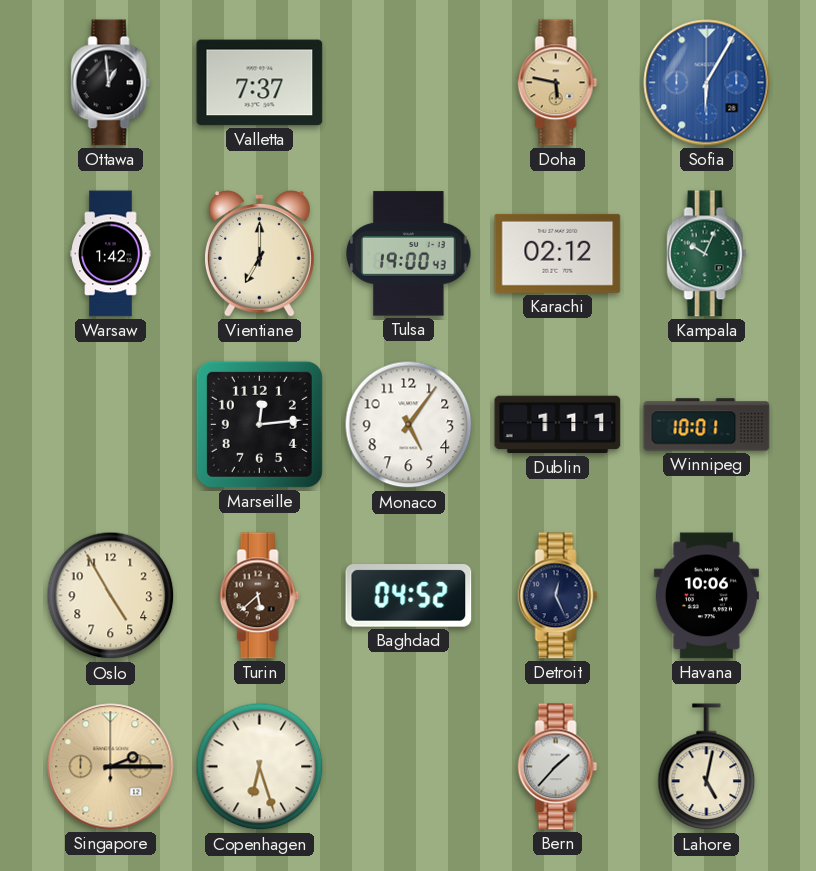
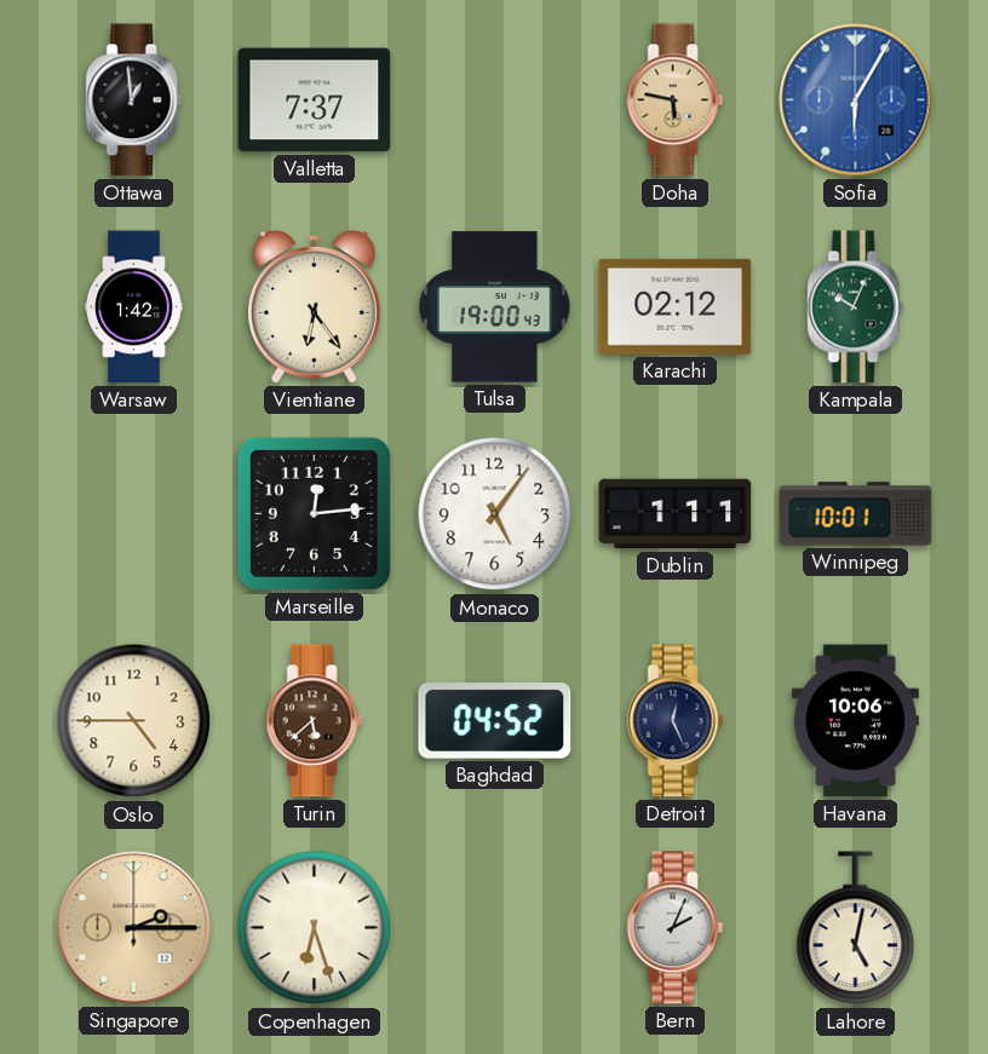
Vientiane: 7:00 -> 6:24 (314, 307)
Oslo: 4:55 -> 4:45 (134, 721)
Bern: 1:37 -> 2:04 (676, 928)
